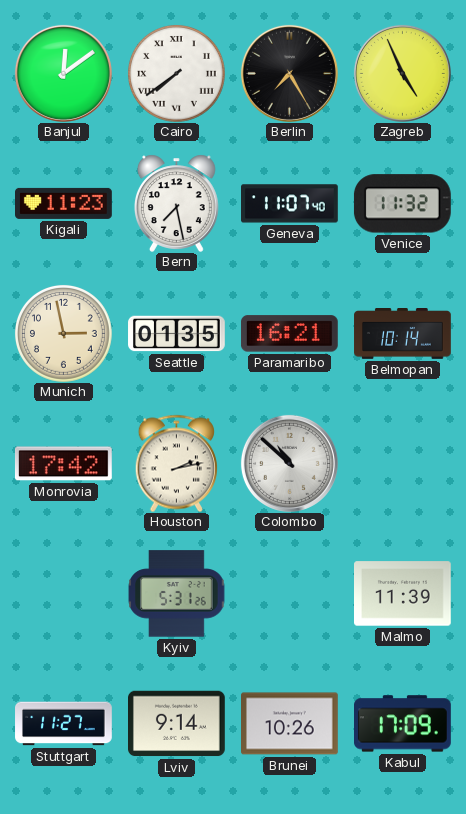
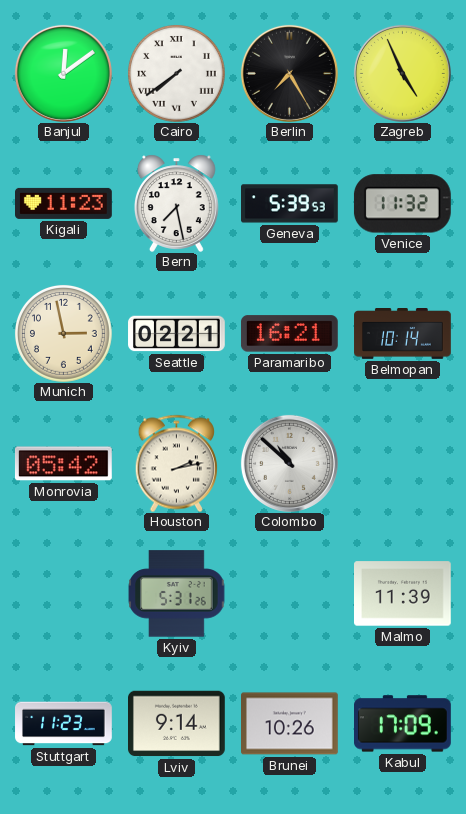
Geneva: 11:07 -> 5:39 (290, 204)
Seattle: 01:35 -> 02:21 (177, 334)
Monrovia: 17:42 -> 05:42 (63, 464)
Stuttgart: 11:27 -> 11:23 (64, 724)
